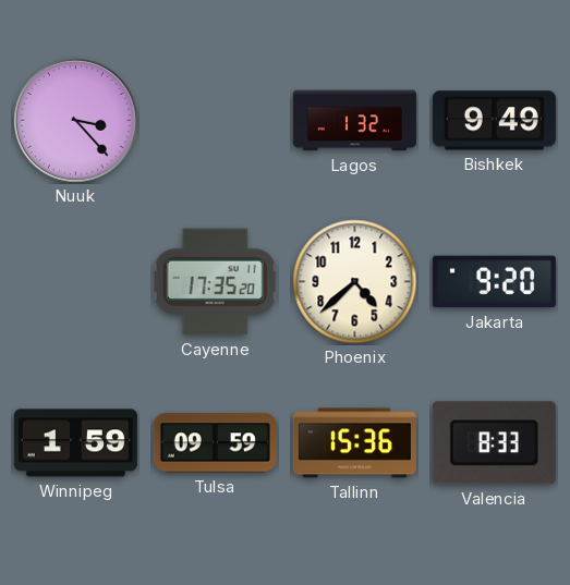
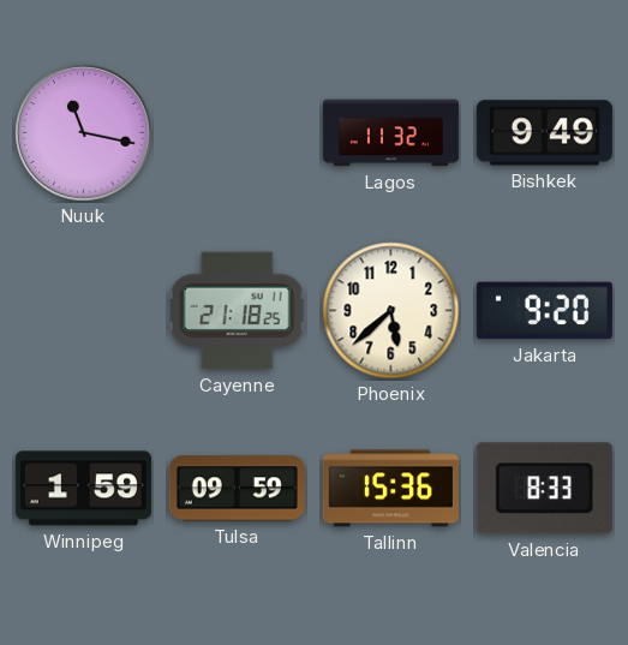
Nuuk: 3:23 -> 11:17 (84, 133)
Lagos: 1:32 -> 11:32 (390, 133)
Cayenne: 17:35 -> 21:18 (238, 311)
Phoenix: 4:38 -> 5:38 (391, 311)
